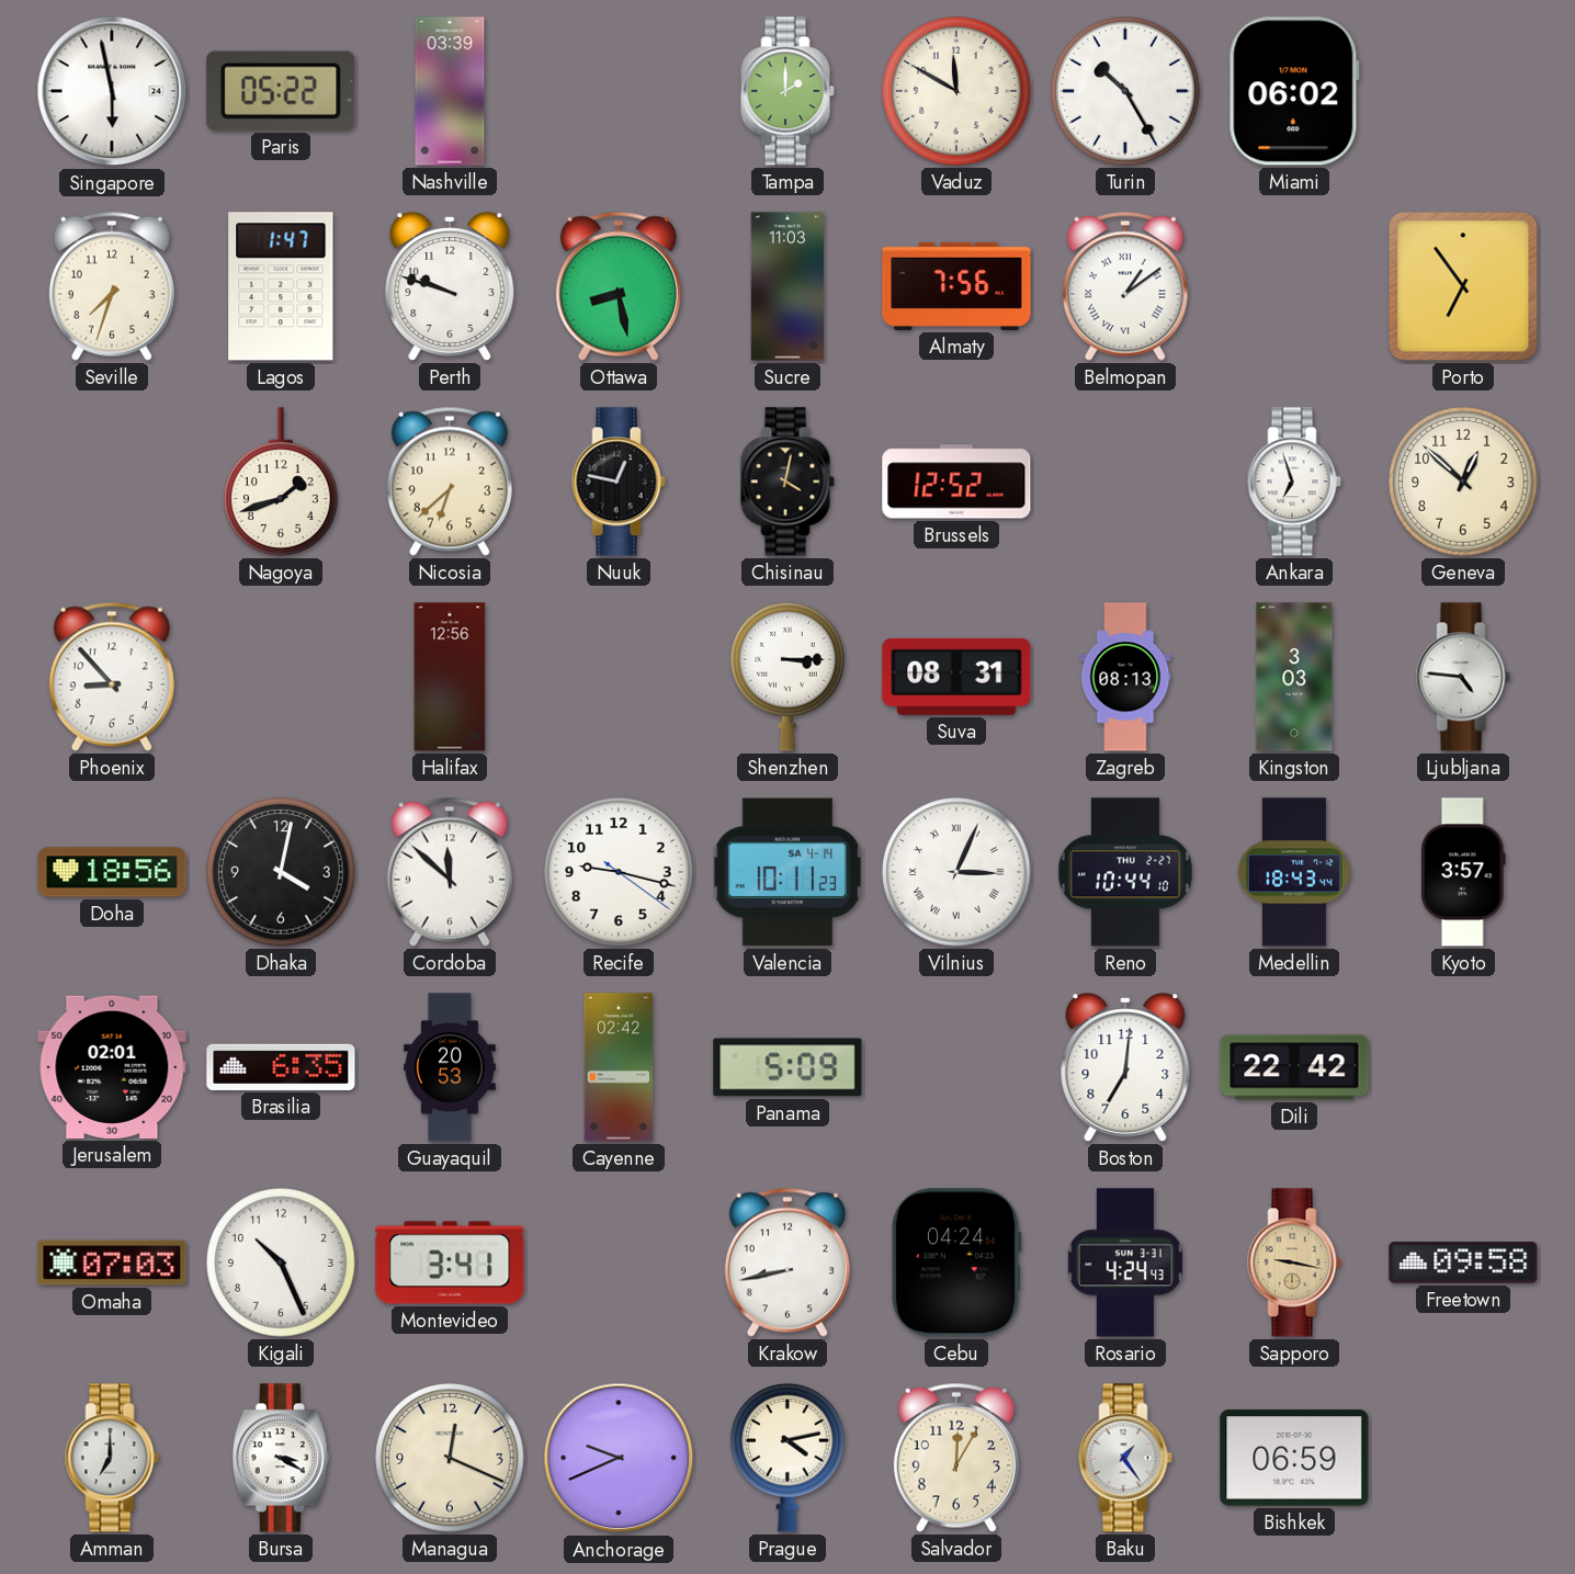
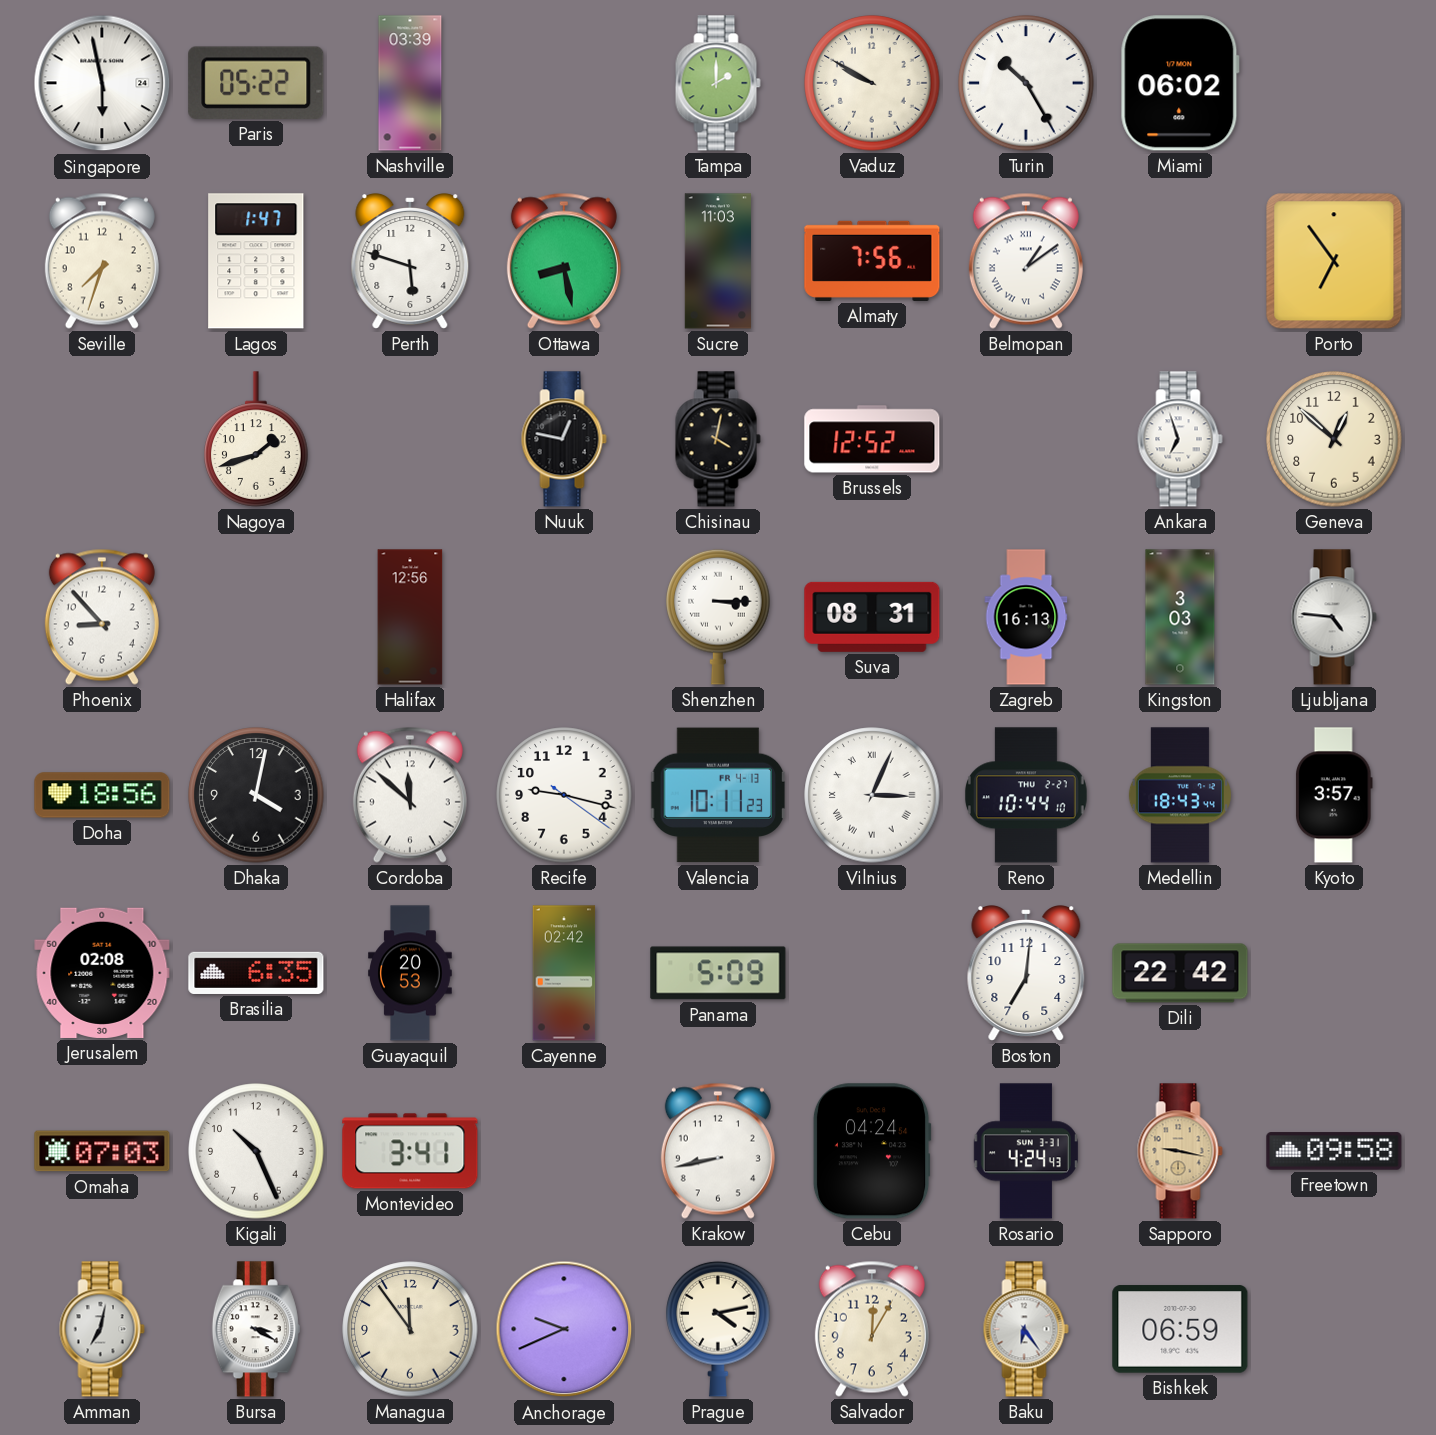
Vaduz: 11:50 -> 9:50 (872, 83)
Perth: 9:48 -> 5:48 (410, 262)
Nicosia: 6:38 -> none (450, 482)
Zagreb: 08:13 -> 16:13 (1026, 617)
Valencia date: SA 4-14 -> FR 4-13 (718, 795)
Jerusalem: 02:01 -> 02:08 (102, 973)
Amman: 7:00 -> 7:02 (102, 1329)
Managua: 12:19 -> 11:54 (410, 1329)
Baku: 1:24 -> 6:24 (1026, 1329)
